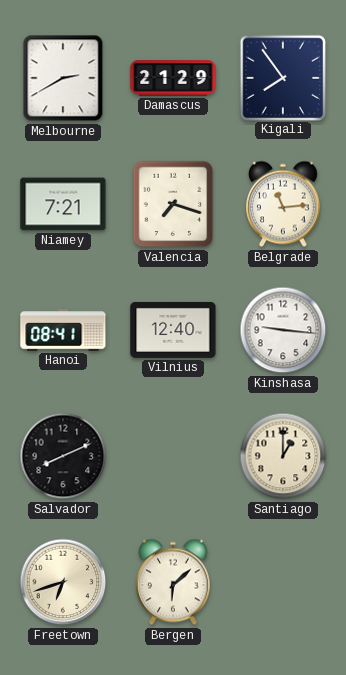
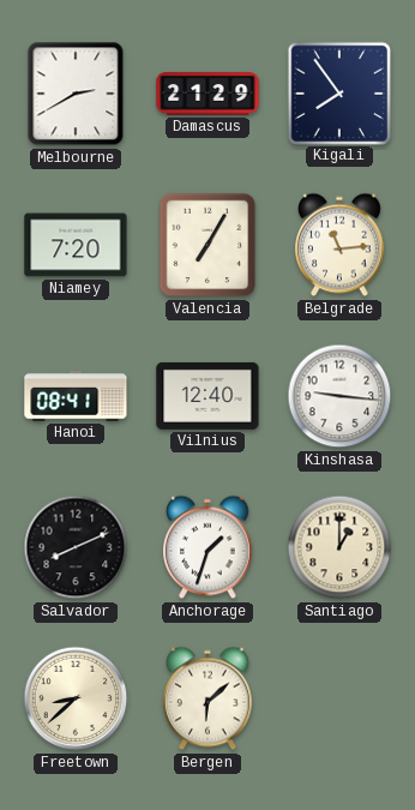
Niamey: 7:21 -> 7:20 (76, 245)
Valencia: 7:18 -> 7:05 (207, 245)
Anchorage: none -> 1:33 (209, 547)
Freetown: 6:42 -> 8:38 (76, 698)
